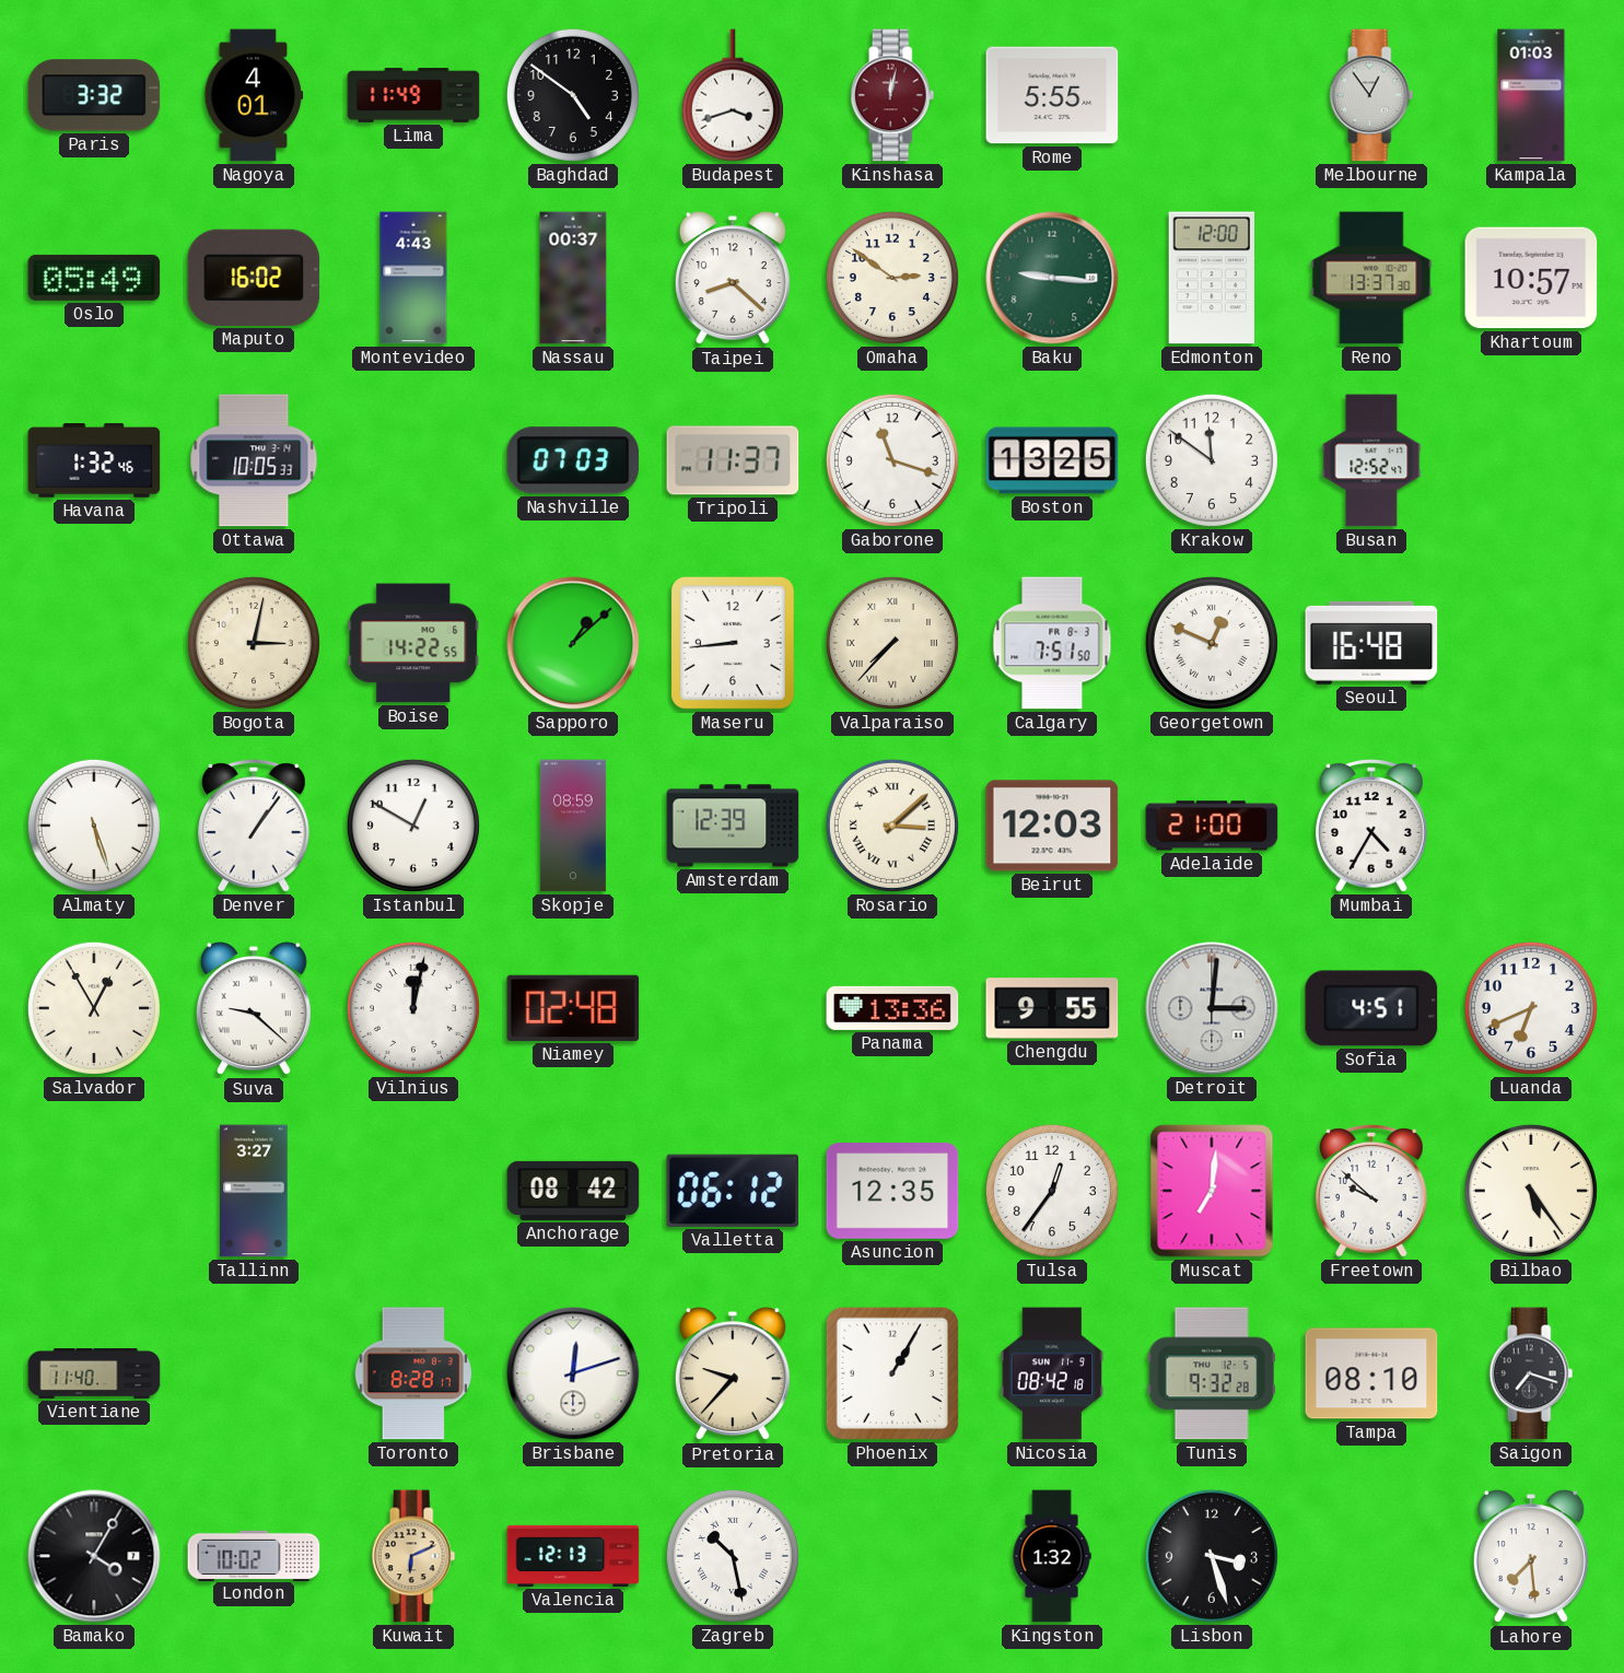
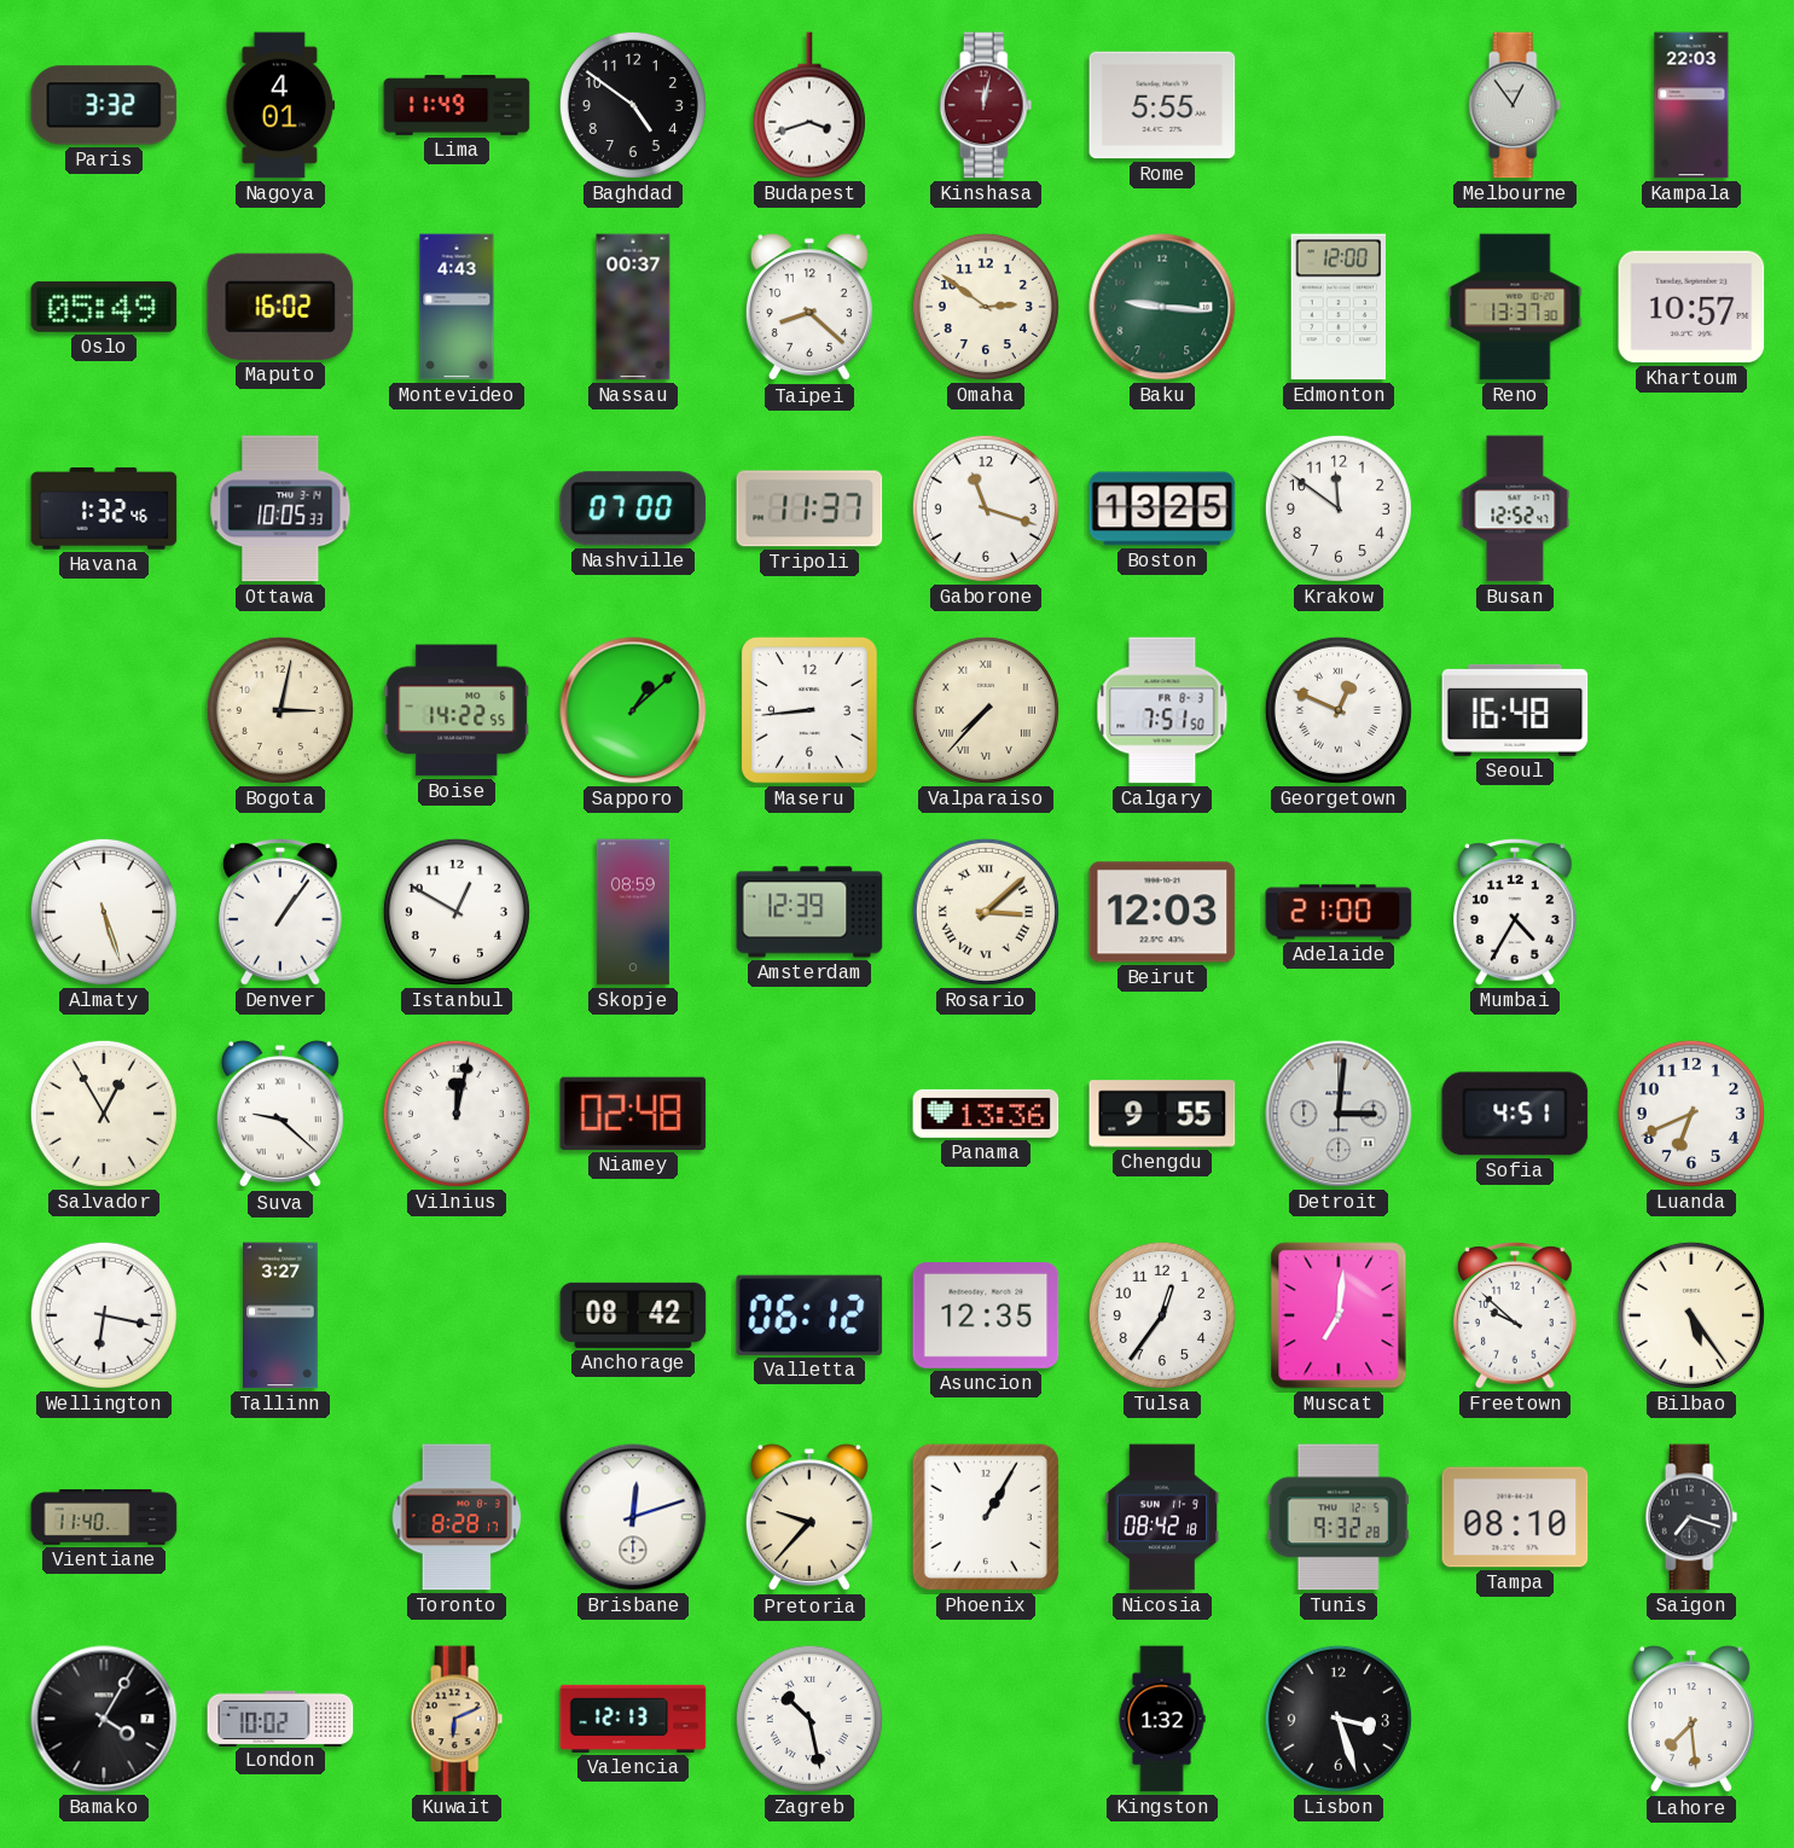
Kampala: 01:03 -> 22:03 (1691, 105)
Nashville: 07:03 -> 07:00 (633, 509)
Wellington: none -> 6:17 (104, 1315)
